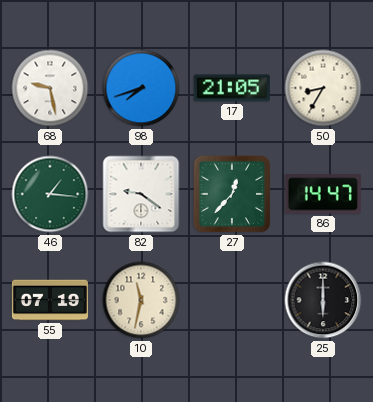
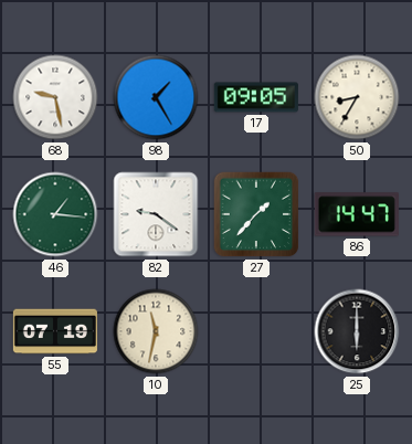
98: 7:42 -> 1:25 (156, 97)
17: 21:05 -> 09:05 (256, 97)
27: 12:37 -> 1:37 (256, 214)
